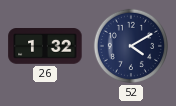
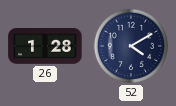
26: 1:32 -> 1:28 (45, 47)
